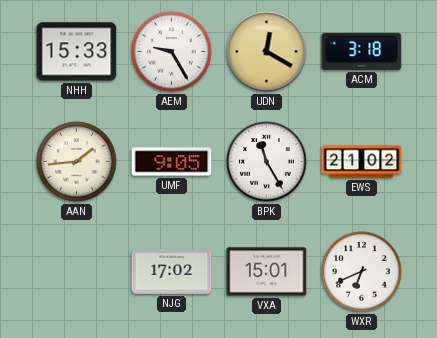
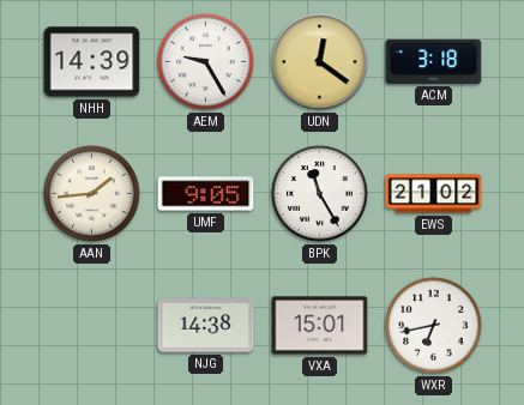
NHH: 15:33 -> 14:39 (92, 62)
UDN: 12:20 -> 12:21 (320, 62)
NJG: 17:02 -> 14:38 (206, 326)
WXR: 6:41 -> 6:43 (434, 326)
